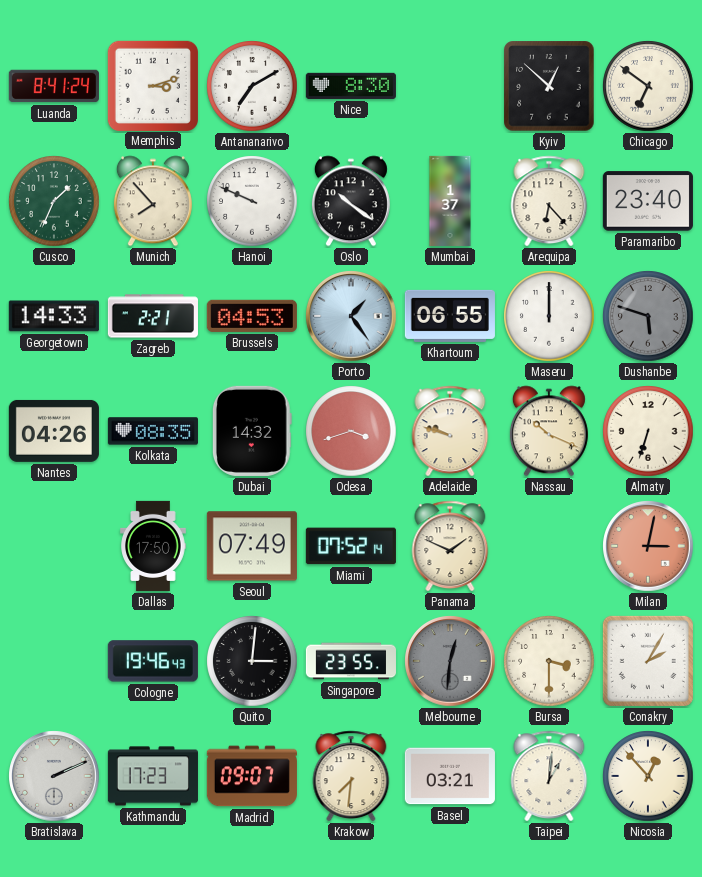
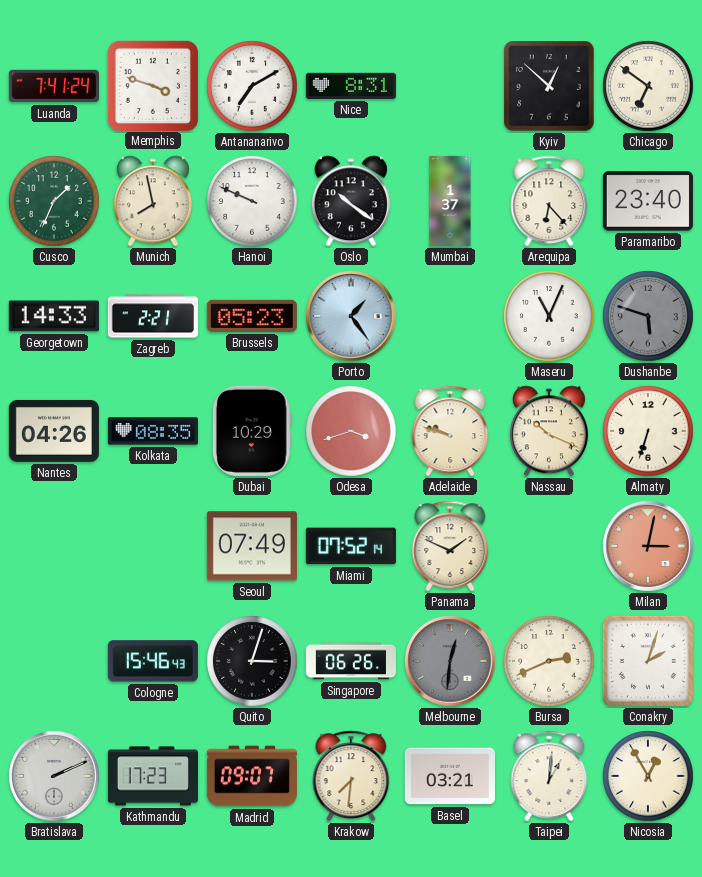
Luanda: 8:41 -> 7:41 (54, 86)
Memphis: 3:12 -> 3:48 (152, 85)
Nice: 8:30 -> 8:31 (351, 86)
Munich: 7:53 -> 7:58 (153, 201)
Brussels: 04:53 -> 05:23 (252, 316)
Khartoum: 06:55 -> none (450, 316)
Maseru: 12:00 -> 11:04 (549, 316)
Dubai: 14:32 -> 10:29 (252, 431)
Dallas: 17:50 -> none (153, 546)
Cologne: 19:46 -> 15:46 (153, 661)
Quito: 3:01 -> 3:03 (252, 661)
Singapore: 23:55 -> 06:26 (351, 661)
Bursa: 3:30 -> 2:41 (549, 661)
Conakry: 2:05 -> 2:03 (648, 661)
Nicosia: 12:53 -> 12:55 (648, 776)
